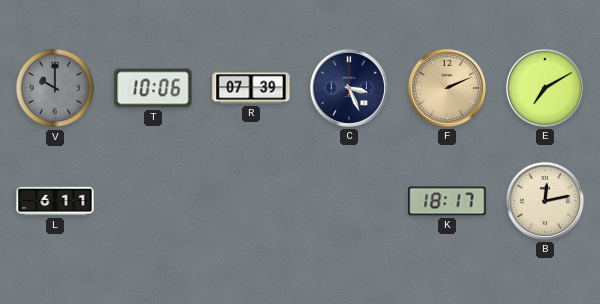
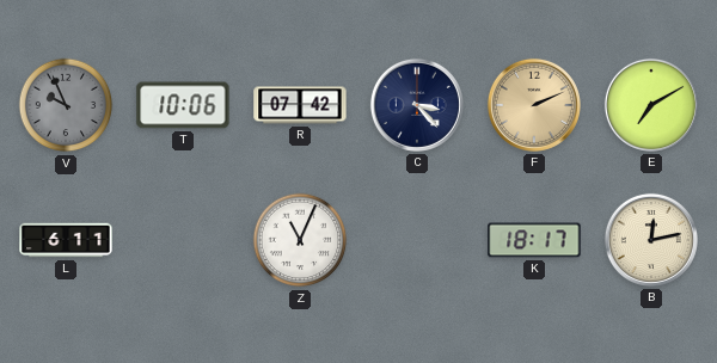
V: 10:00 -> 9:56 (66, 105)
R: 07:39 -> 07:42 (300, 105)
C: 3:26 -> 3:23 (417, 105)
Z: none -> 11:04 (300, 240)
